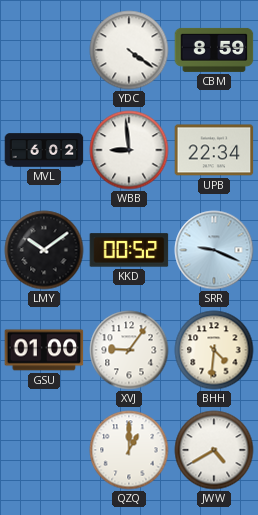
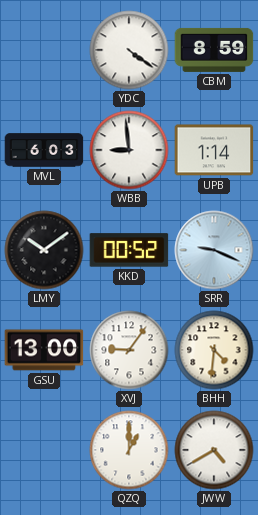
MVL: 6:02 -> 6:03 (44, 150)
UPB: 22:34 -> 1:14 (214, 150)
GSU: 01:00 -> 13:00 (44, 350)
